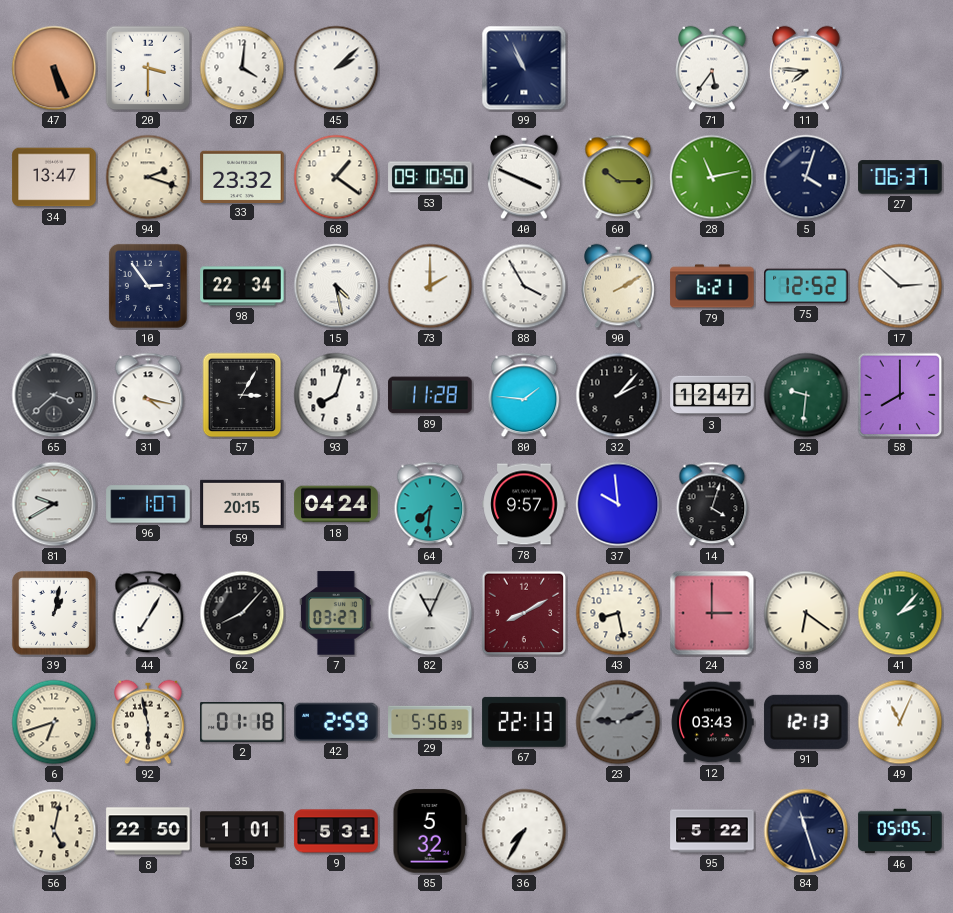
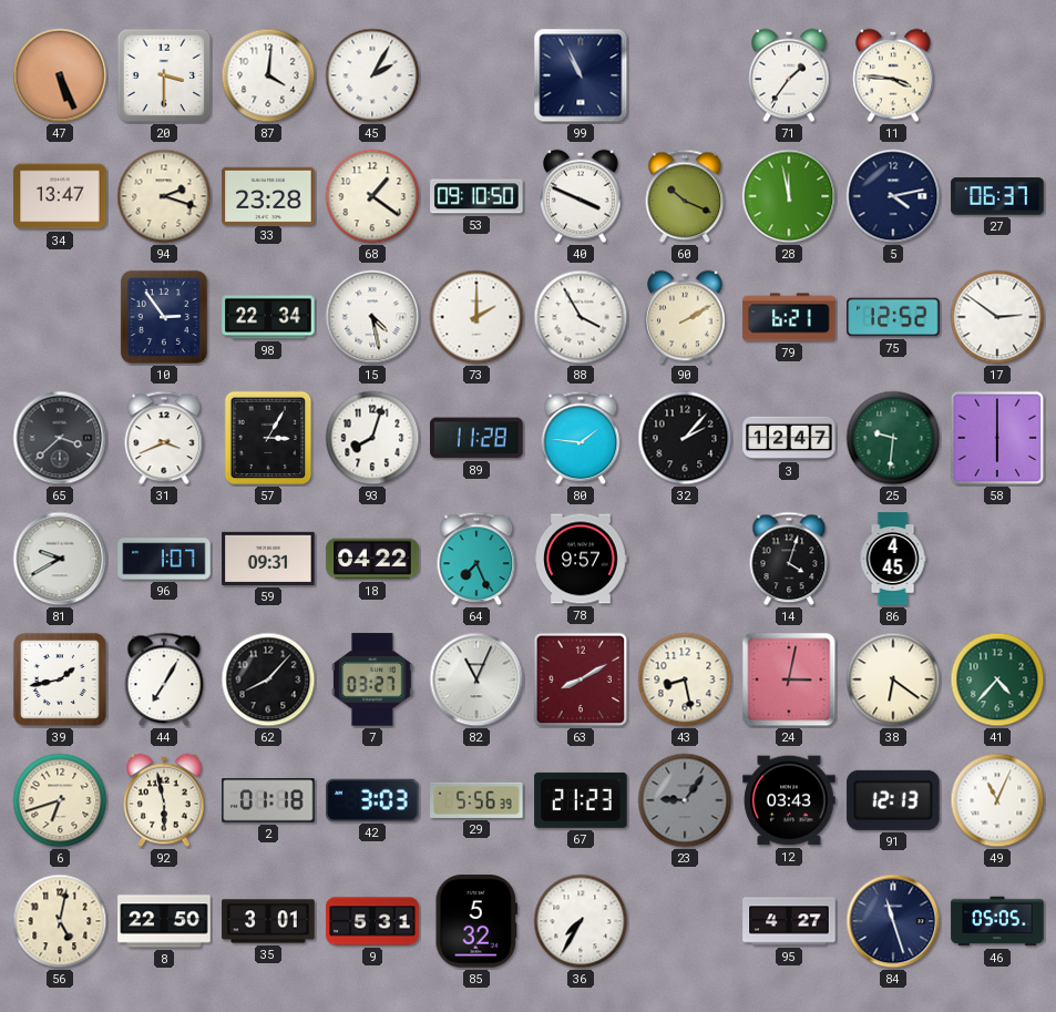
45: 2:08 -> 2:05 (372, 75)
71: 5:36 -> 1:36 (789, 75)
11: 7:46 -> 3:46 (893, 75)
33: 23:32 -> 23:28 (268, 195)
60: 10:15 -> 10:19 (685, 196)
28: 11:13 -> 11:58 (789, 196)
5: 4:03 -> 4:13 (893, 196)
17: 2:52 -> 2:51 (997, 317)
31: 4:17 -> 3:41 (164, 438)
58: 8:00 -> 6:00 (997, 438)
59: 20:15 -> 09:31 (268, 559)
18: 04:24 -> 04:22 (372, 559)
64: 7:31 -> 7:26 (476, 559)
37: 9:59 -> none (618, 504)
86: none -> 4:45 (893, 559)
39: 1:02 -> 1:43 (60, 679)
24: 3:00 -> 3:02 (789, 679)
41: 2:07 -> 4:37 (997, 679)
42: 2:59 -> 3:03 (372, 800)
67: 22:13 -> 21:23 (581, 800)
23: 9:11 -> 9:06 (685, 800)
35: 1:01 -> 3:01 (268, 921)
95: 5:22 -> 4:27 (789, 921)
